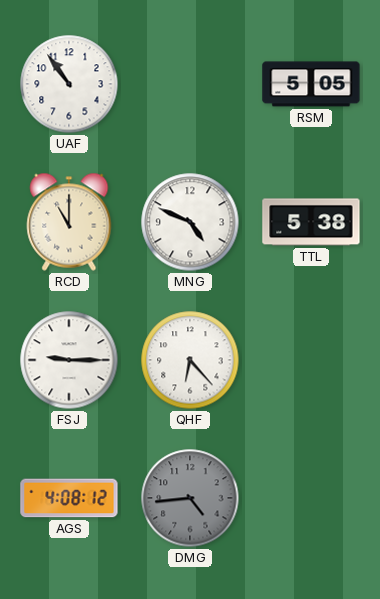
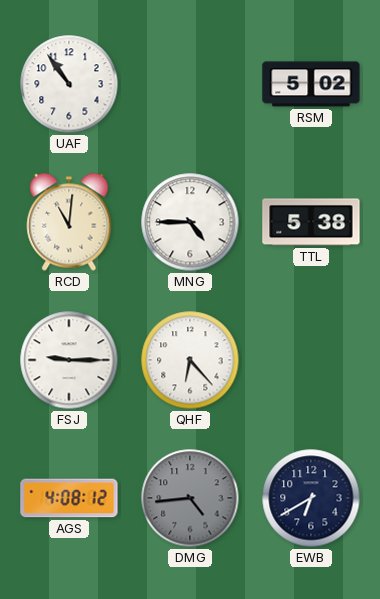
RSM: 5:05 -> 5:02 (311, 84)
RCD: 11:00 -> 11:01 (69, 222)
MNG: 4:49 -> 4:45 (190, 222)
EWB: none -> 6:40 (311, 498)
